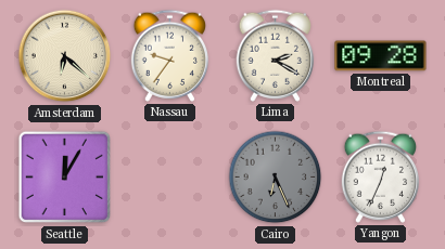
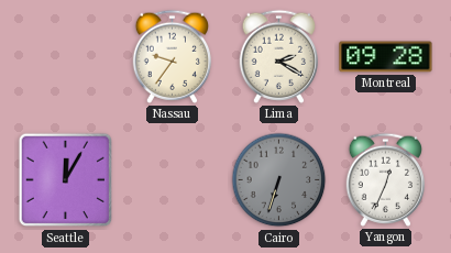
Amsterdam: 6:22 -> none (65, 56)
Cairo: 6:26 -> 6:33 (279, 180)
